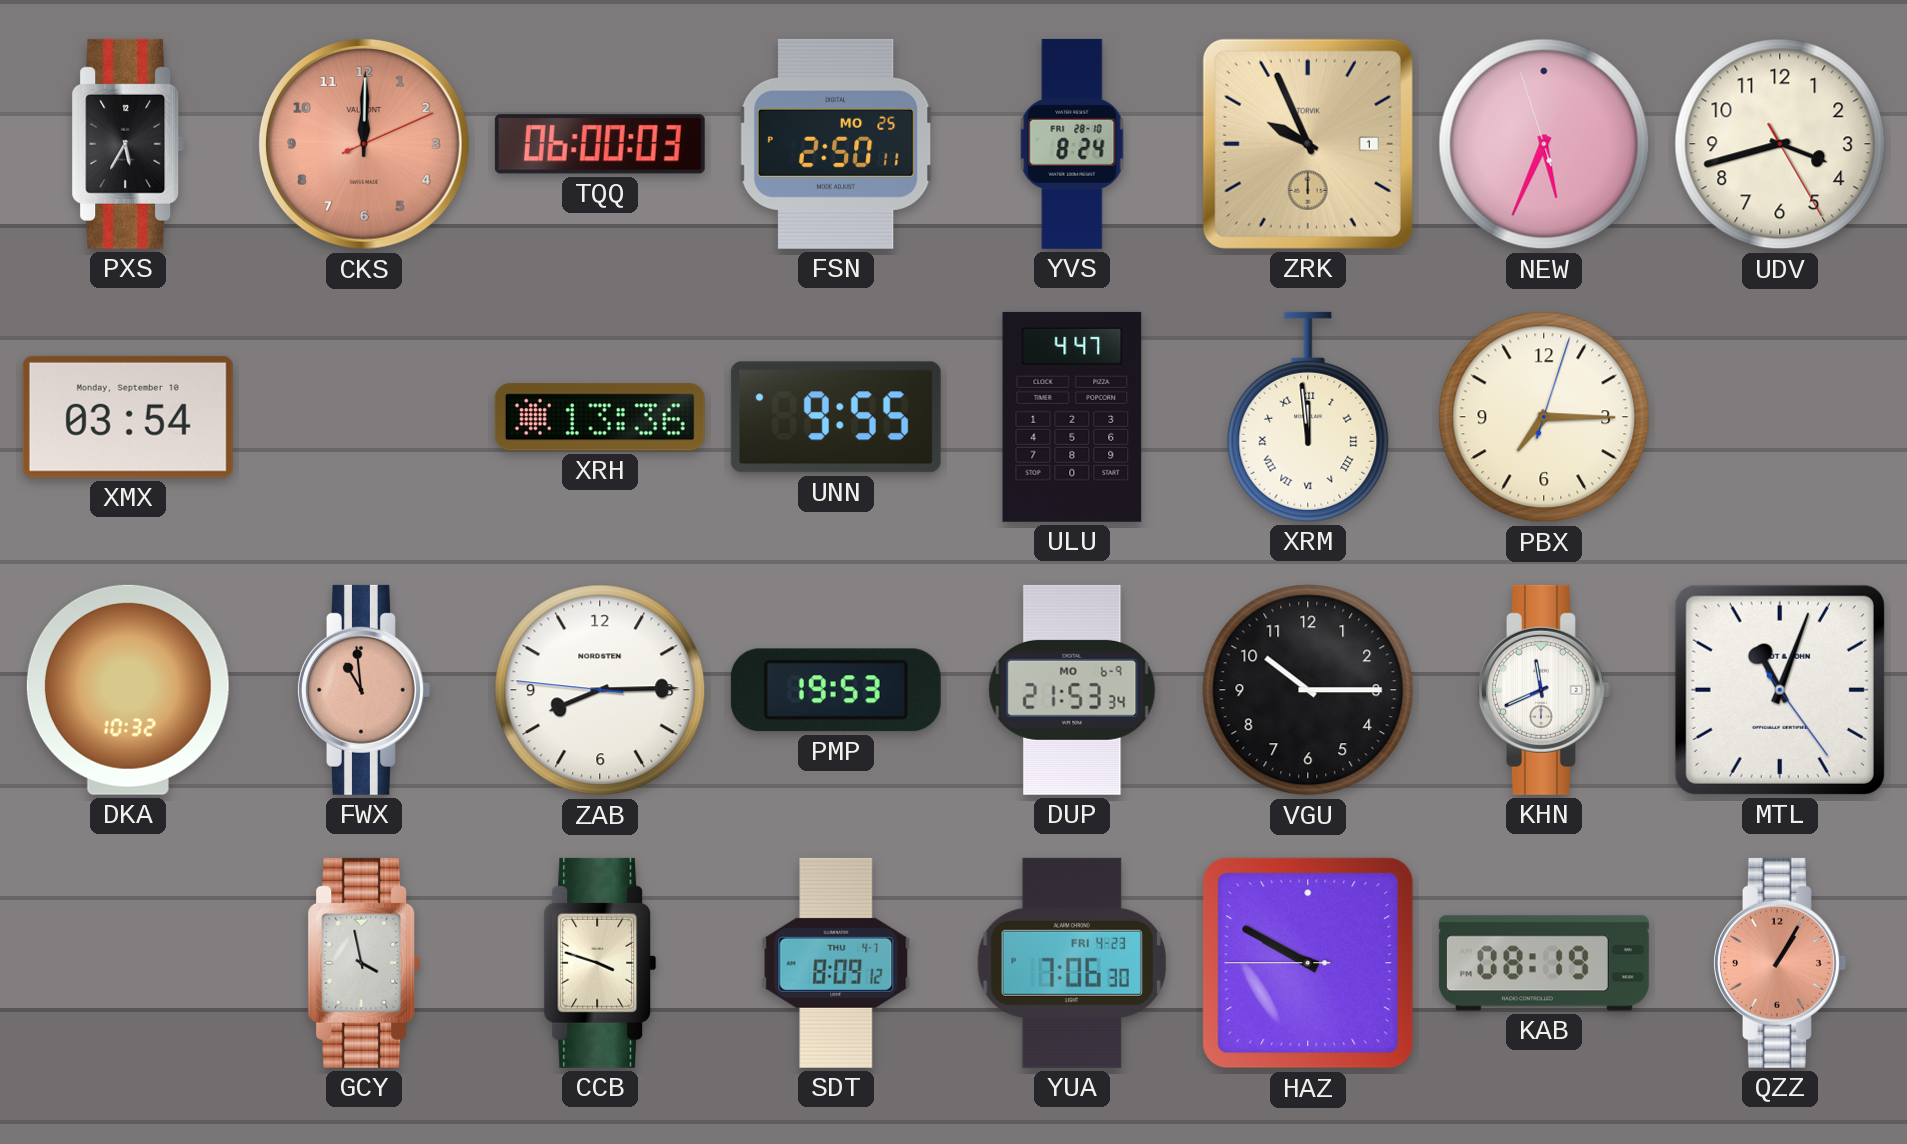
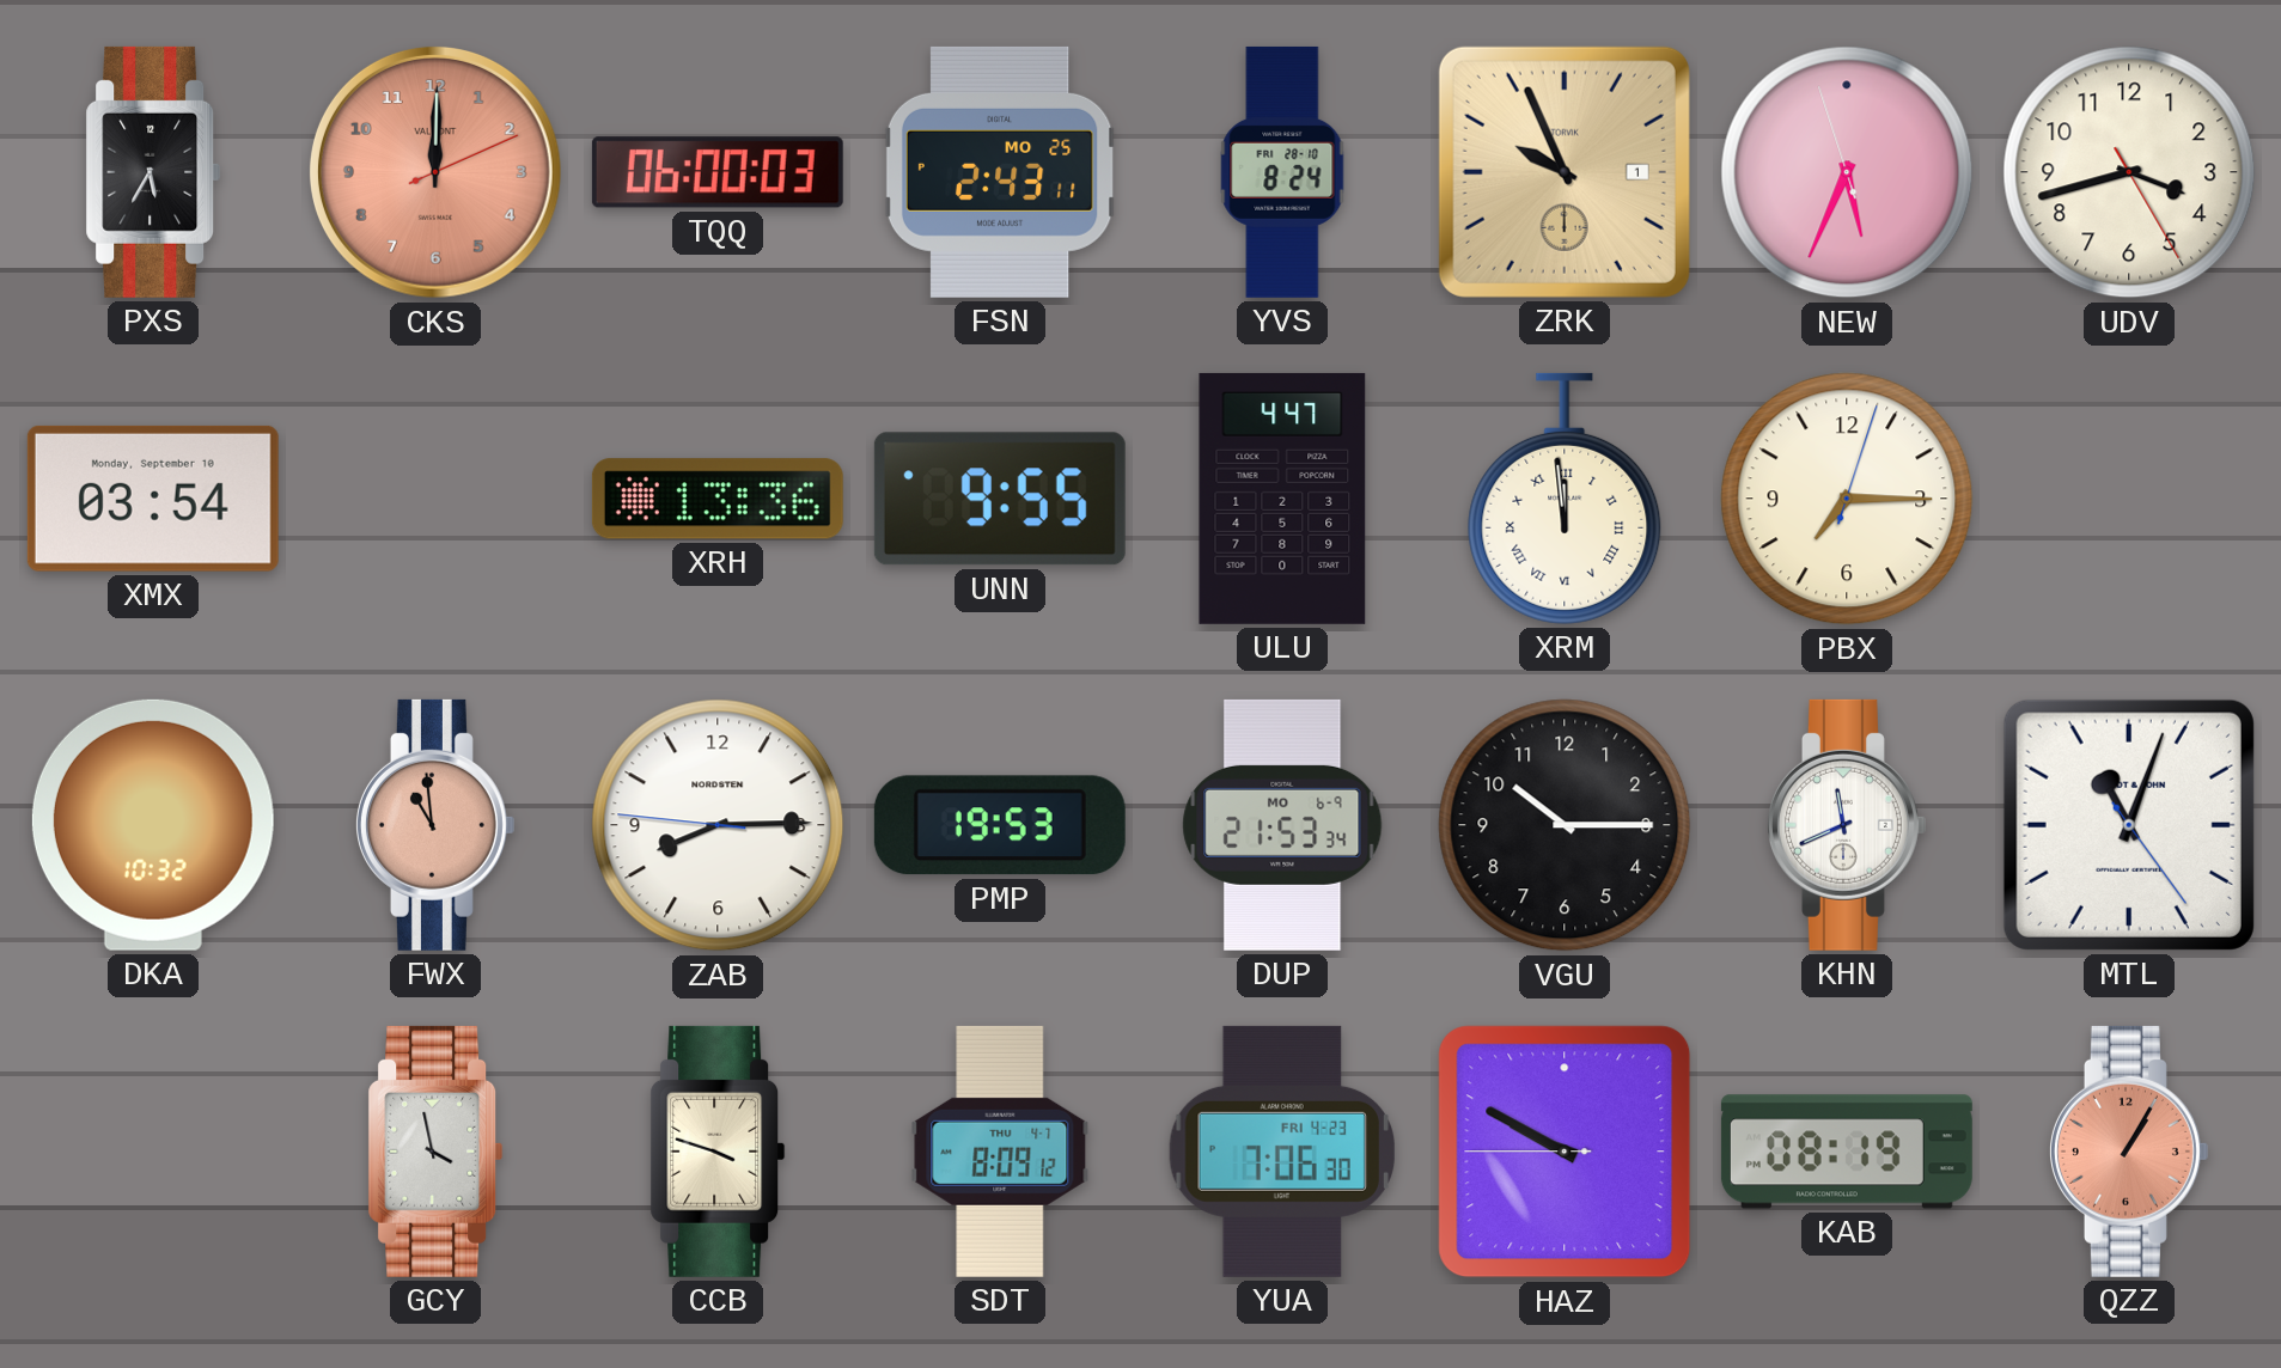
FSN: 2:50 -> 2:43 (1000, 172)
